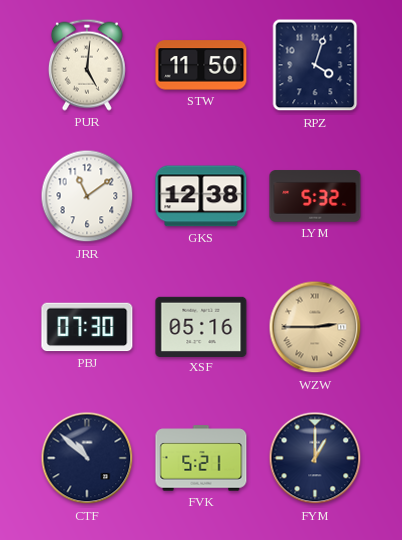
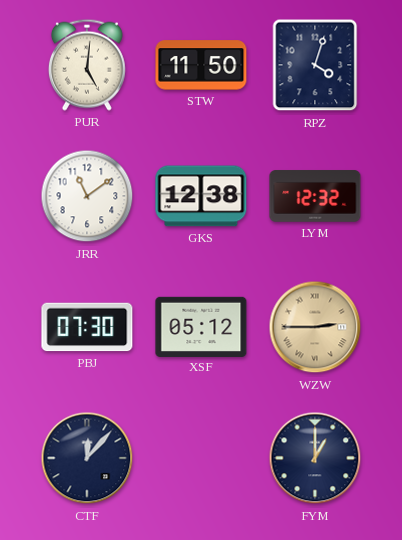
LYM: 5:32 -> 12:32 (315, 196)
XSF: 05:16 -> 05:12 (201, 326)
CTF: 10:52 -> 12:07 (87, 458)
FVK: 5:21 -> none (201, 458)
